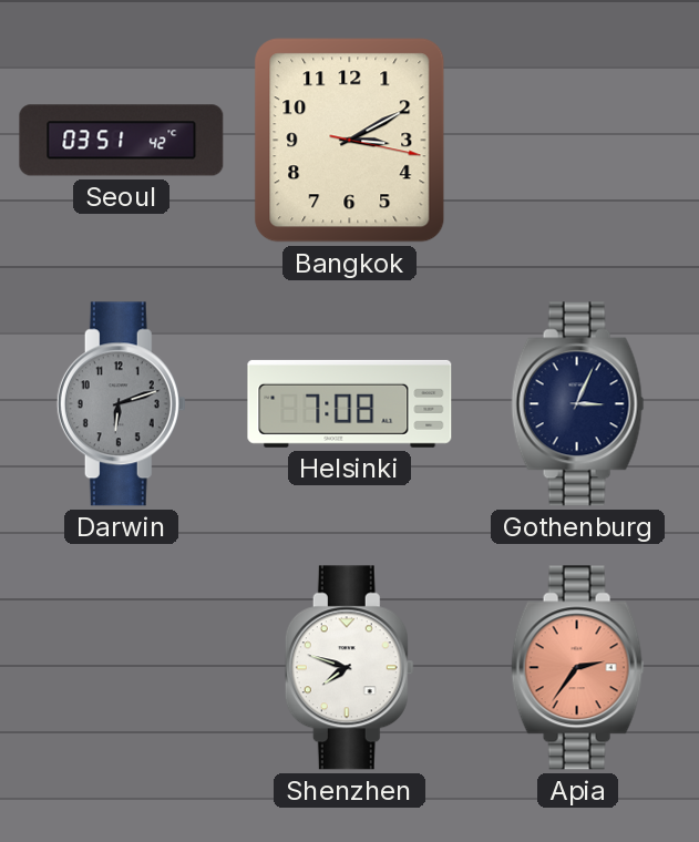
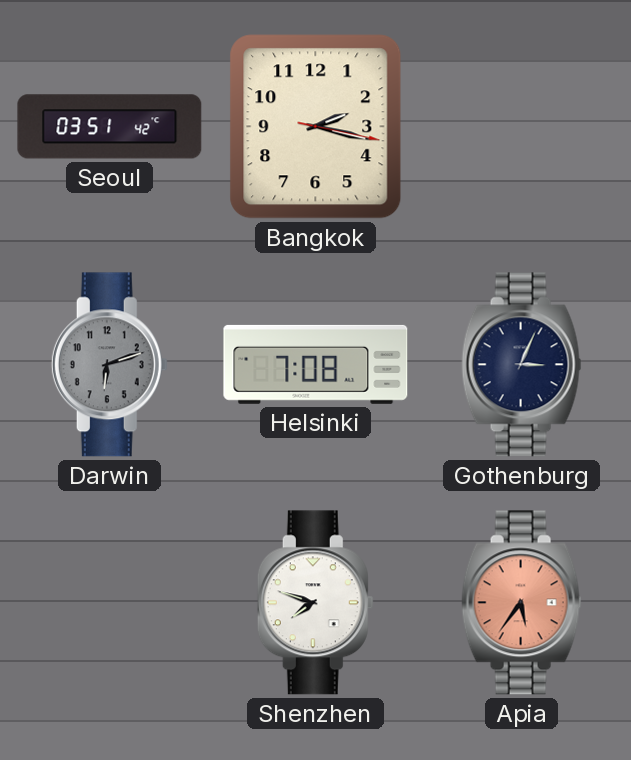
Bangkok: 3:10 -> 2:17 (316, 127)
Apia: 2:36 -> 5:36 (522, 603)
